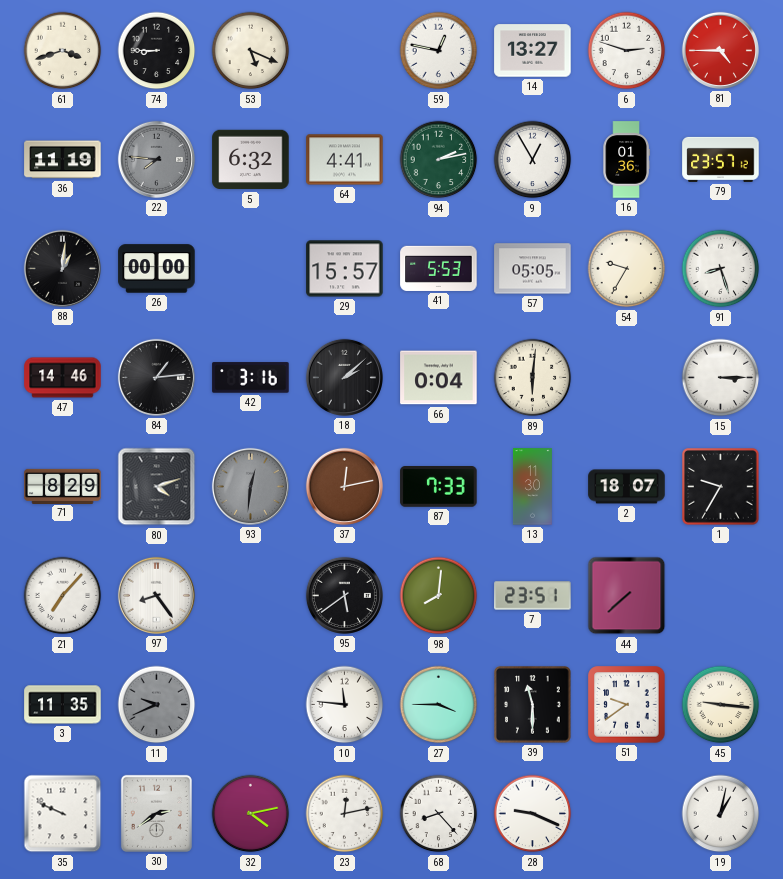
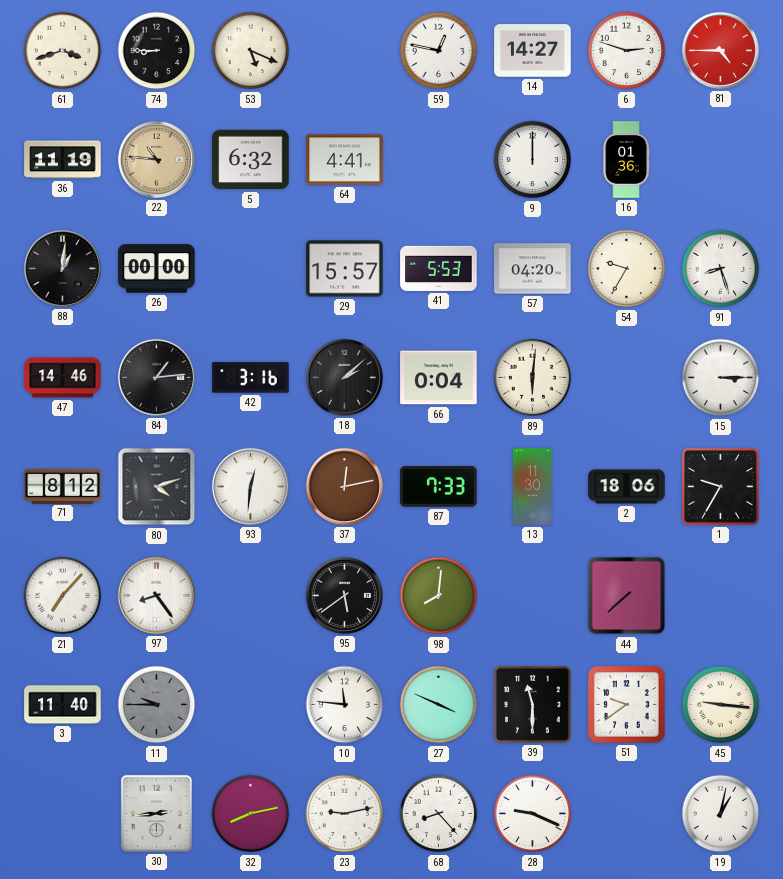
14: 13:27 -> 14:27 (533, 51)
22: 7:46 -> 10:46 (156, 159)
22 dial: grey -> champagne (156, 159)
94: 2:13 -> none (439, 160)
9: 12:55 -> 12:00 (533, 160)
79: 23:57 -> none (721, 159)
57: 05:05 -> 04:20 (533, 269)
71: 8:29 -> 8:12 (63, 486)
93 dial: grey -> white (250, 486)
2: 18:07 -> 18:06 (627, 487)
7: 23:51 -> none (533, 596)
3: 11:35 -> 11:40 (63, 705)
11: 9:41 -> 9:45 (157, 705)
27: 3:45 -> 3:49 (439, 705)
35: 9:49 -> none (63, 814)
30: 2:39 -> 2:44 (156, 813)
32: 4:13 -> 8:13 (251, 814)
23: 12:13 -> 9:13 (345, 814)
